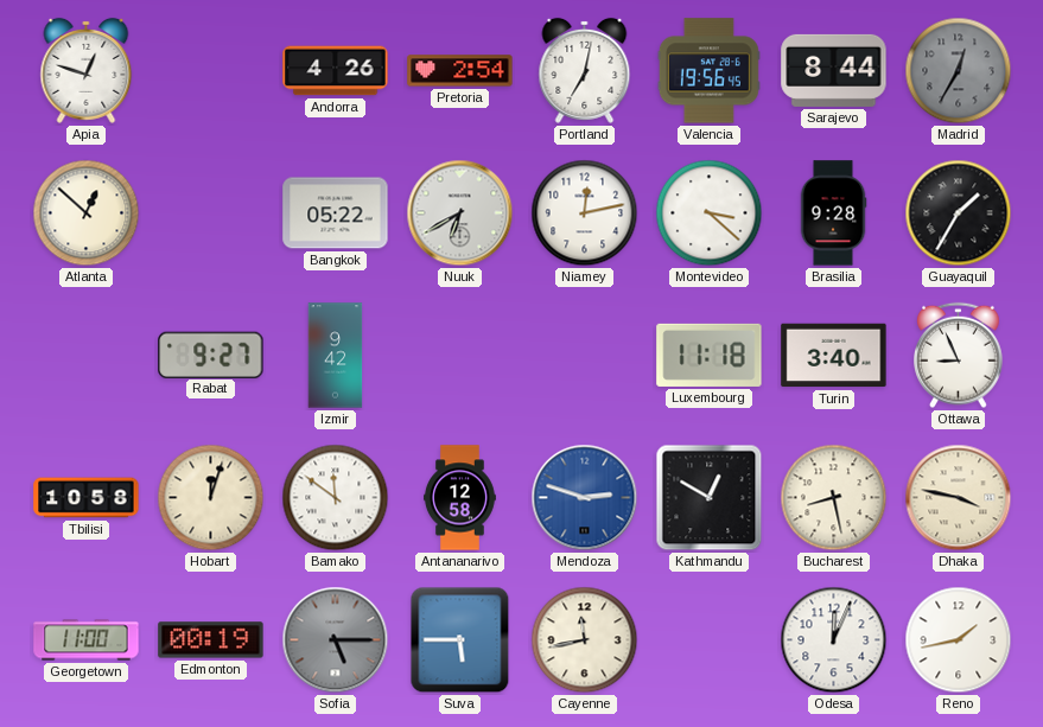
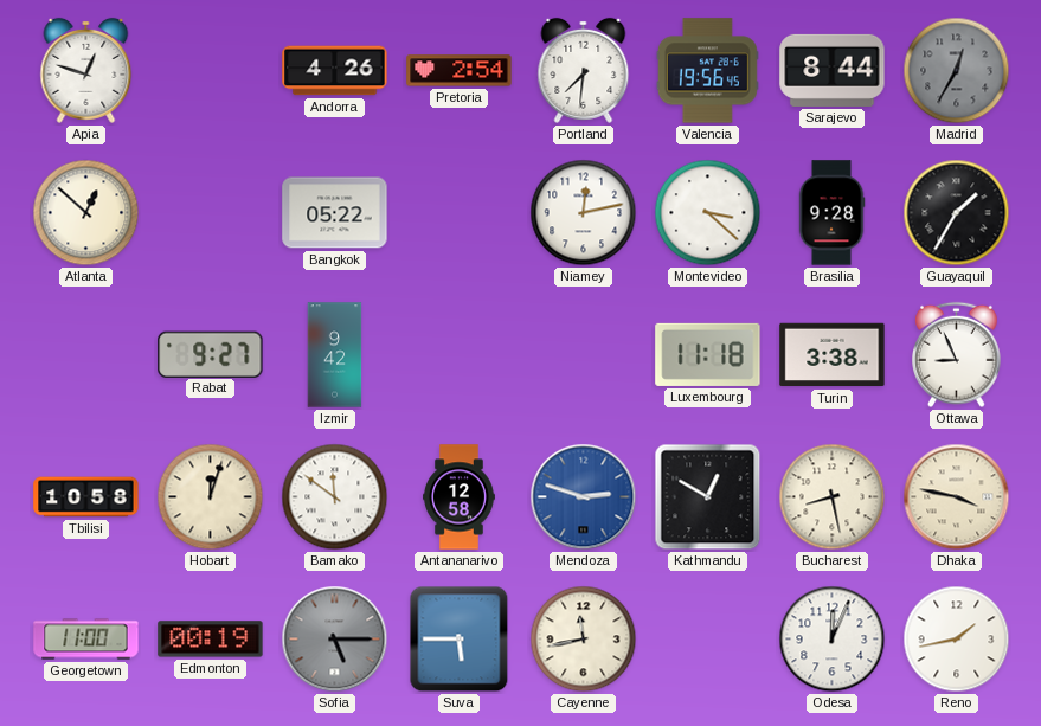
Portland: 7:02 -> 7:31 (584, 70)
Nuuk: 6:40 -> none (460, 213)
Turin: 3:40 -> 3:38 (833, 355)
